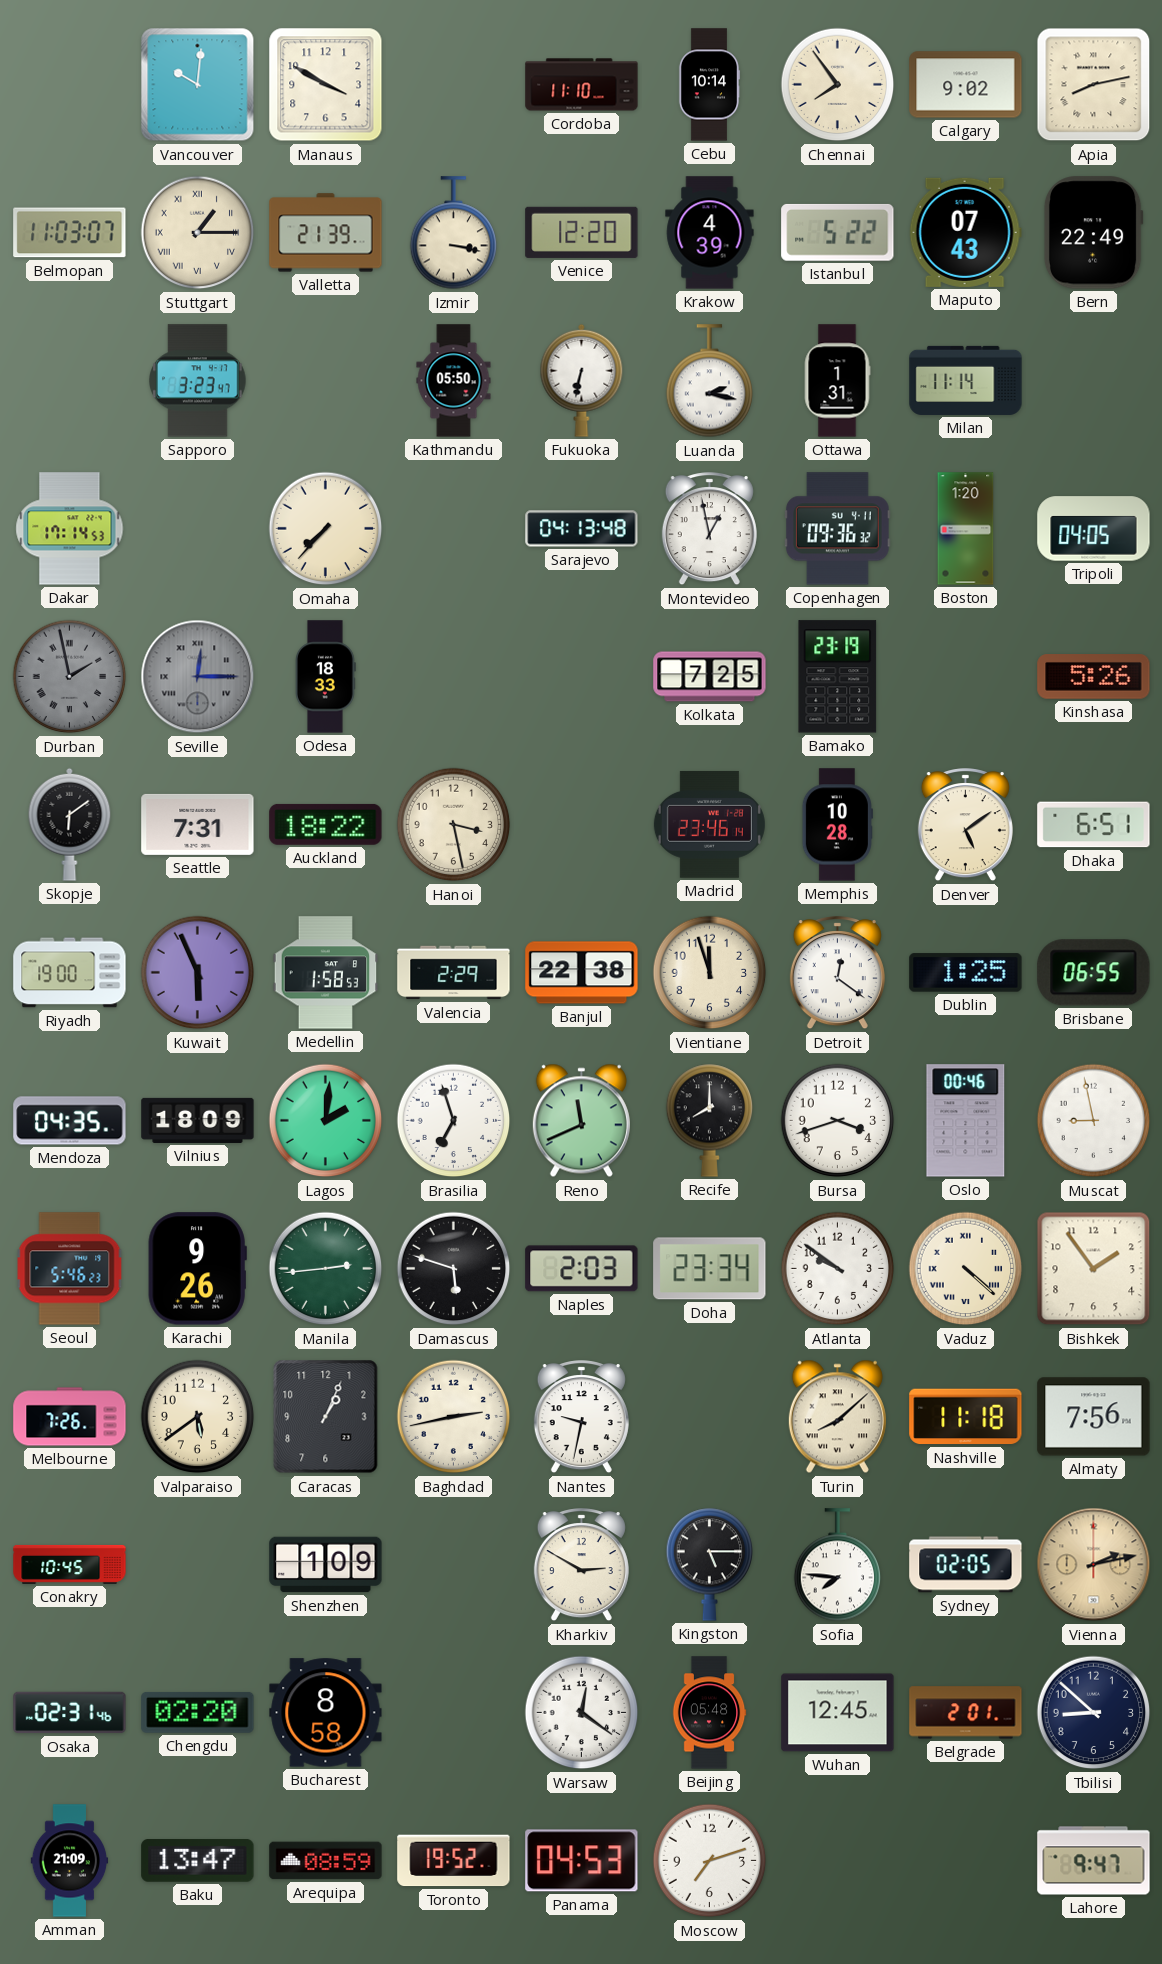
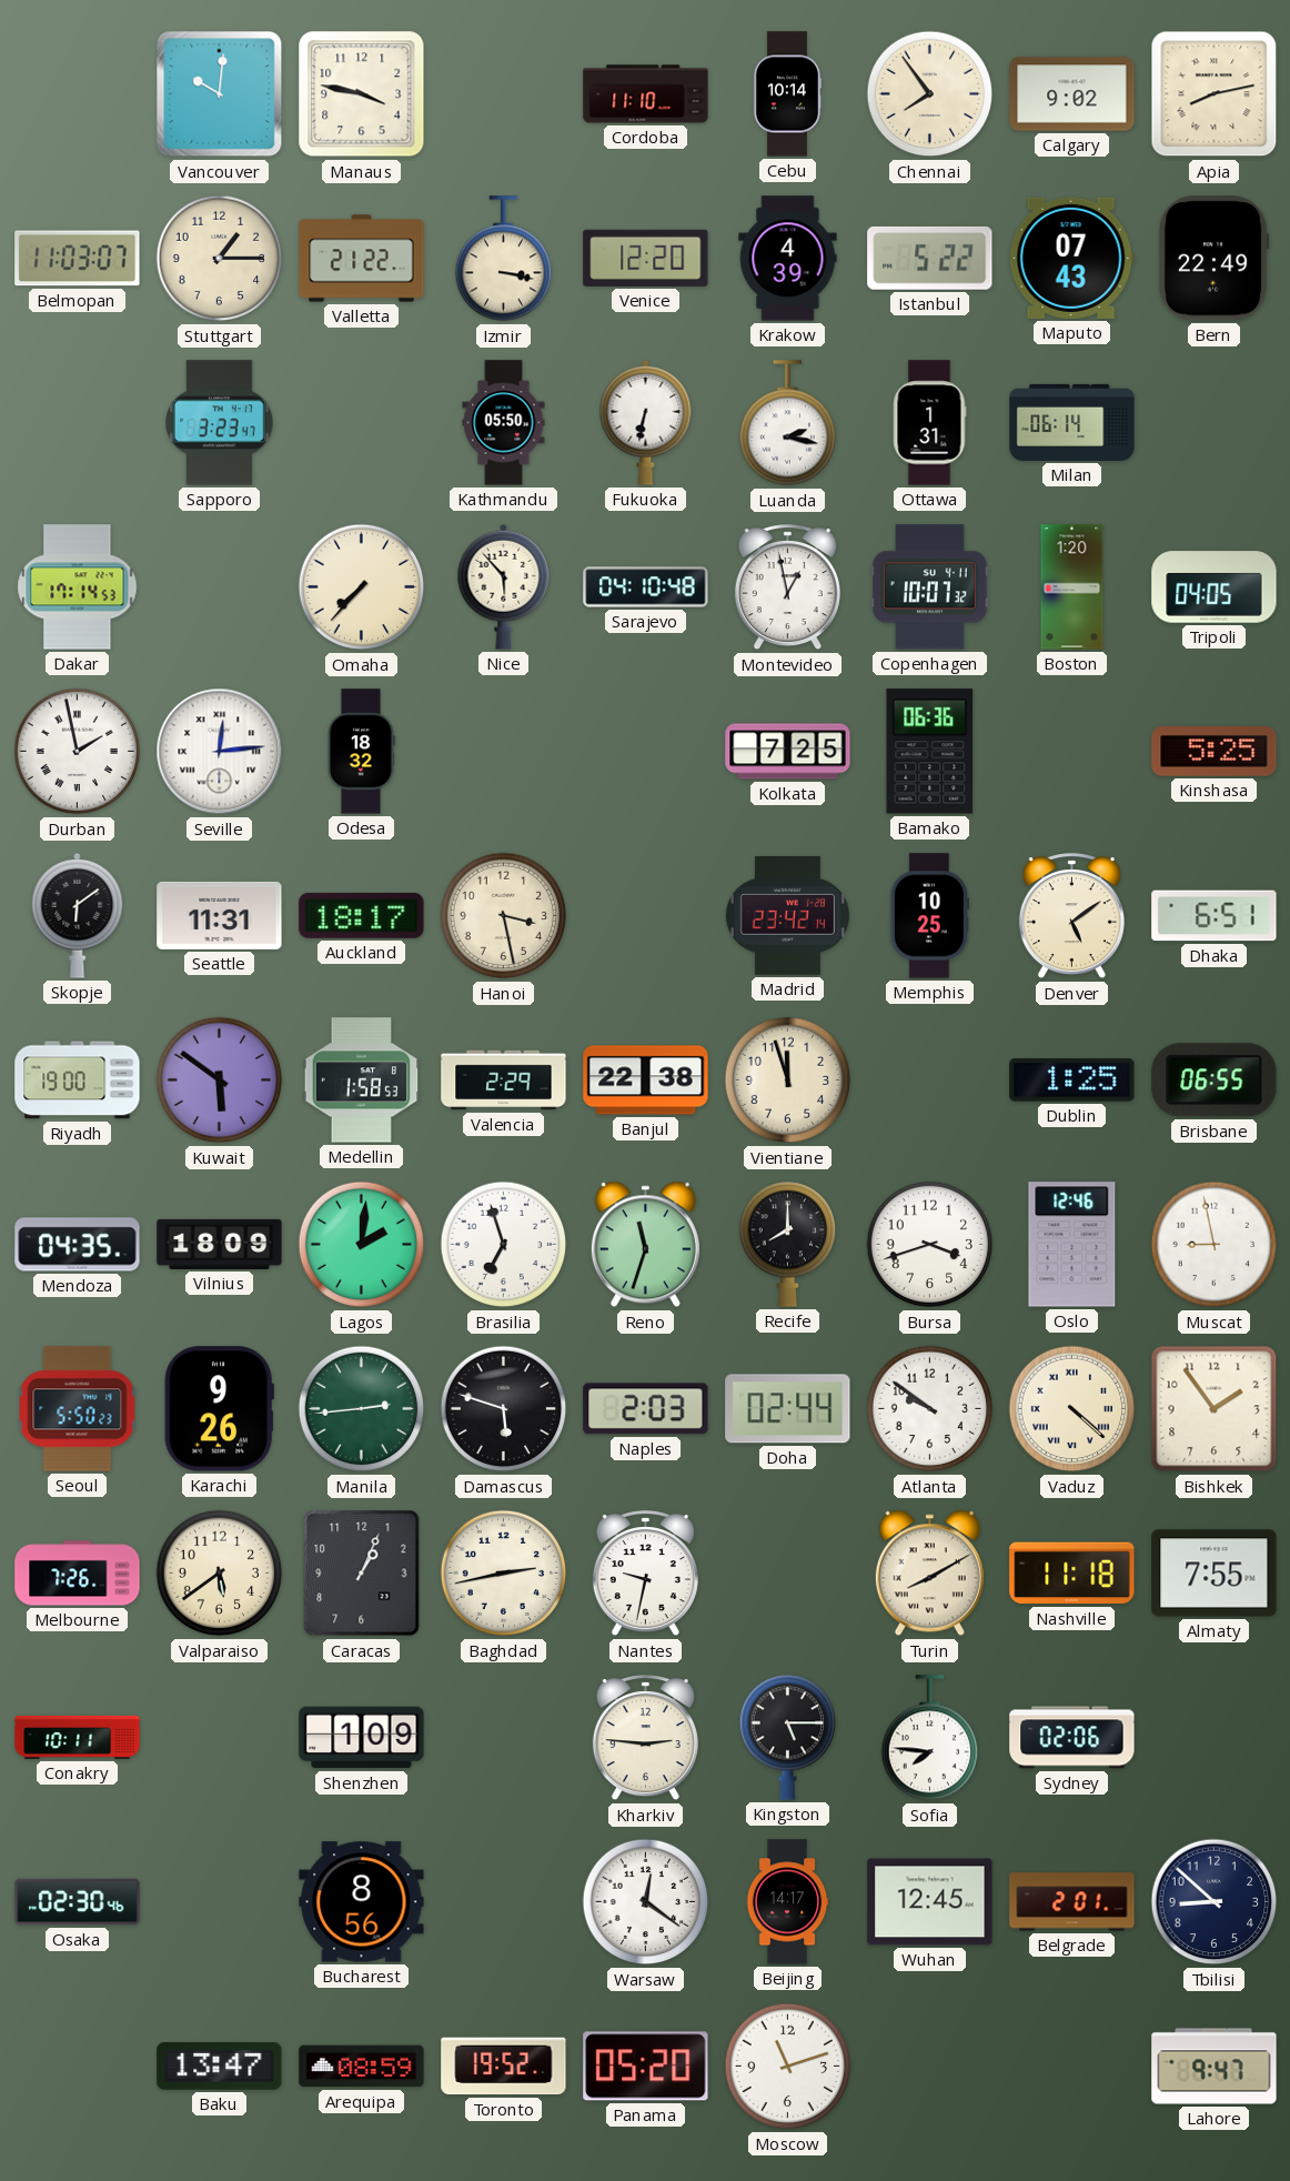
Manaus: 3:50 -> 3:47 (362, 94)
Stuttgart numerals: Roman -> Arabic (220, 259)
Valletta: 21:39 -> 21:22 (362, 259)
Milan: 11:14 -> 06:14 (1072, 422)
Nice: none -> 5:53 (504, 586)
Sarajevo: 04:13 -> 04:10 (646, 587)
Copenhagen: 09:36 -> 10:07 (929, 587)
Durban dial: grey -> white (78, 752)
Seville: 12:15 -> 12:14 (220, 752)
Seville dial: grey -> white (220, 752)
Odesa: 18:33 -> 18:32 (361, 752)
Bamako: 23:19 -> 06:36 (930, 752)
Kinshasa: 5:26 -> 5:25 (1215, 752)
Seattle: 7:31 -> 11:31 (220, 915)
Auckland: 18:22 -> 18:17 (362, 915)
Madrid: 23:46 -> 23:42 (787, 915)
Memphis: 10:28 -> 10:25 (929, 916)
Kuwait: 5:56 -> 5:51 (220, 1081)
Detroit: 12:21 -> none (837, 973)
Reno: 11:41 -> 11:33 (645, 1245)
Oslo: 00:46 -> 12:46 (1072, 1245)
Seoul: 5:46 -> 5:50 (78, 1409)
Doha: 23:34 -> 02:44 (788, 1409)
Turin: 8:08 -> 8:10 (929, 1574)
Almaty: 7:56 -> 7:55 (1215, 1574)
Conakry: 10:45 -> 10:11 (78, 1737)
Kharkiv: 2:50 -> 2:46 (645, 1738)
Sydney: 02:05 -> 02:06 (1072, 1738)
Vienna: 2:13 -> none (1094, 1565)
Osaka: 02:31 -> 02:30 (78, 1902)
Chengdu: 02:20 -> none (198, 1712)
Bucharest: 8:58 -> 8:56 (362, 1902)
Beijing: 05:48 -> 14:17 (787, 1902)
Amman: 21:09 -> none (70, 1861)
Panama: 04:53 -> 05:20 (646, 2067)
Moscow: 7:12 -> 11:12 (788, 2067)
